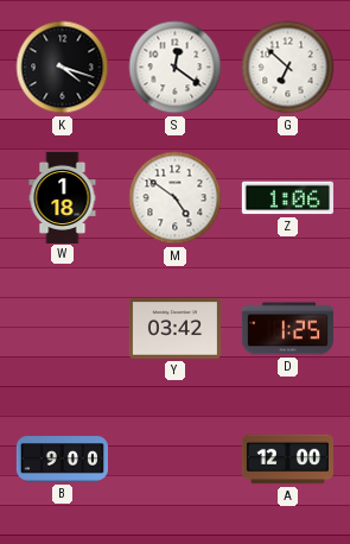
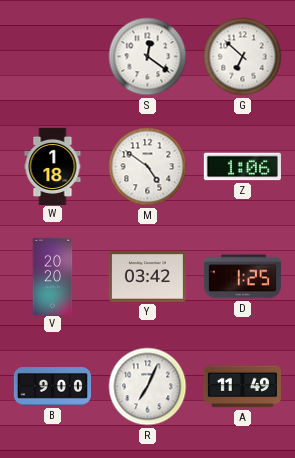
K: 4:18 -> none (63, 68)
V: none -> 20:20 (53, 276)
R: none -> 7:04 (148, 387)
A: 12:00 -> 11:49 (242, 387)
